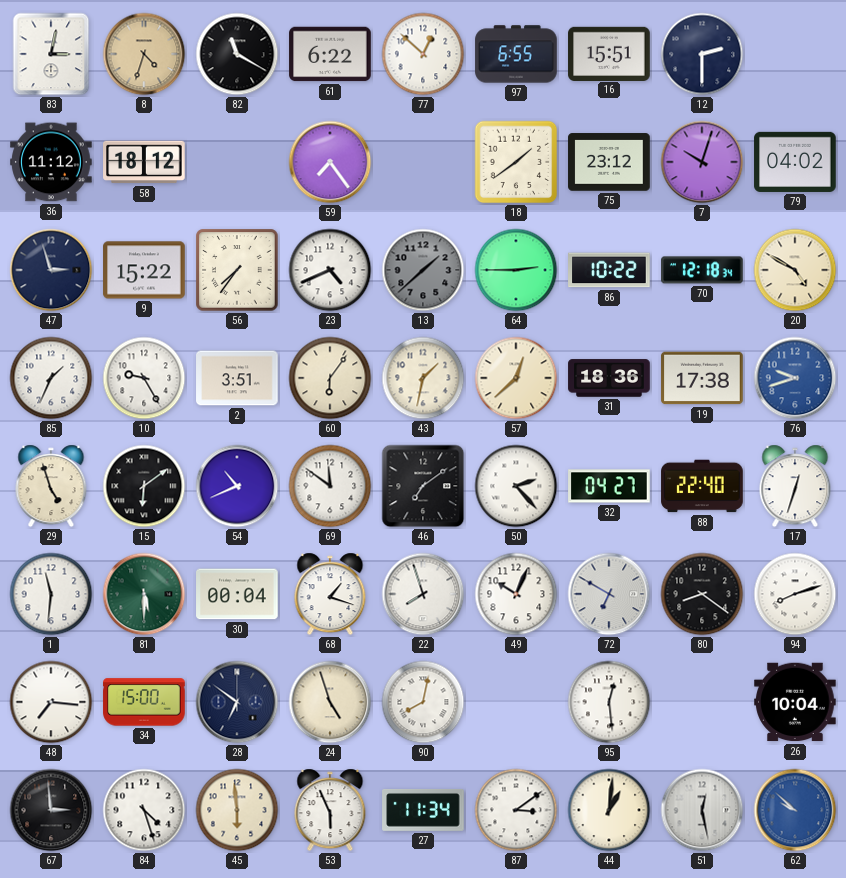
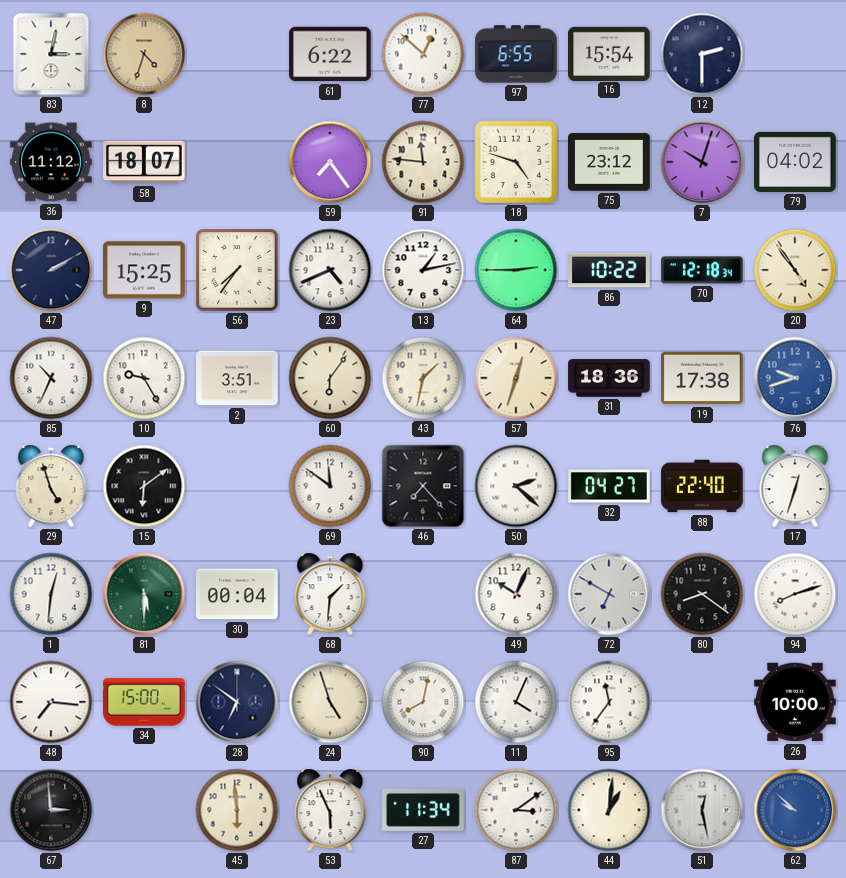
82: 11:20 -> none (237, 54)
16: 15:51 -> 15:54 (609, 53)
58: 18:12 -> 18:07 (144, 162)
91: none -> 11:46 (423, 162)
18: 1:39 -> 4:48 (516, 162)
47: 2:57 -> 2:10 (51, 270)
9: 15:22 -> 15:25 (144, 270)
13: 1:38 -> 1:13 (423, 270)
13 dial: grey -> white (423, 270)
20: 4:50 -> 4:54 (795, 270)
85: 1:34 -> 10:34 (51, 378)
57: 12:38 -> 12:33 (516, 378)
54: 10:41 -> none (237, 486)
46: 7:09 -> 7:23 (423, 486)
50: 2:23 -> 2:22 (516, 486)
1: 11:31 -> 12:31 (51, 594)
68: 1:18 -> 1:31 (330, 594)
22: 7:57 -> none (423, 594)
11: none -> 4:04 (516, 702)
95: 12:29 -> 11:36 (609, 702)
26: 10:04 -> 10:00 (795, 702)
84: 4:27 -> none (144, 810)
